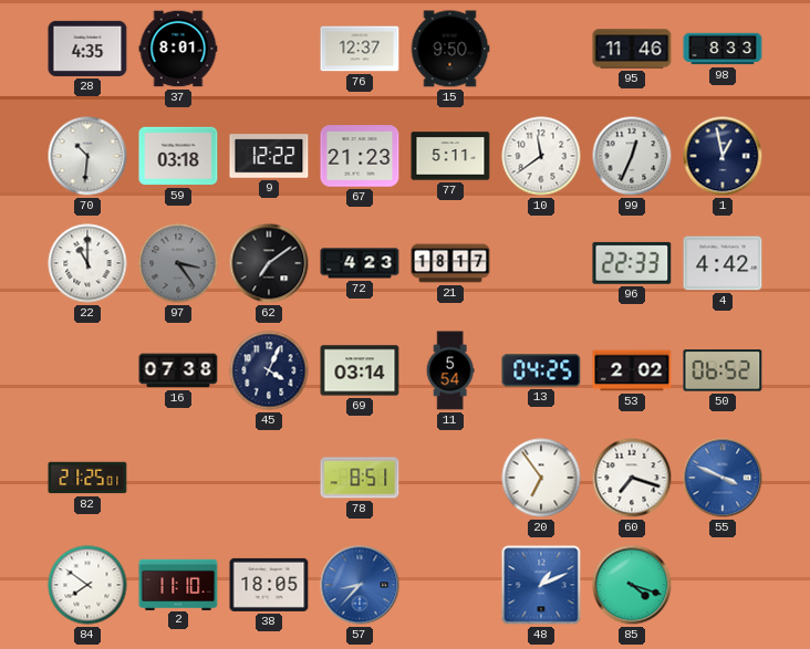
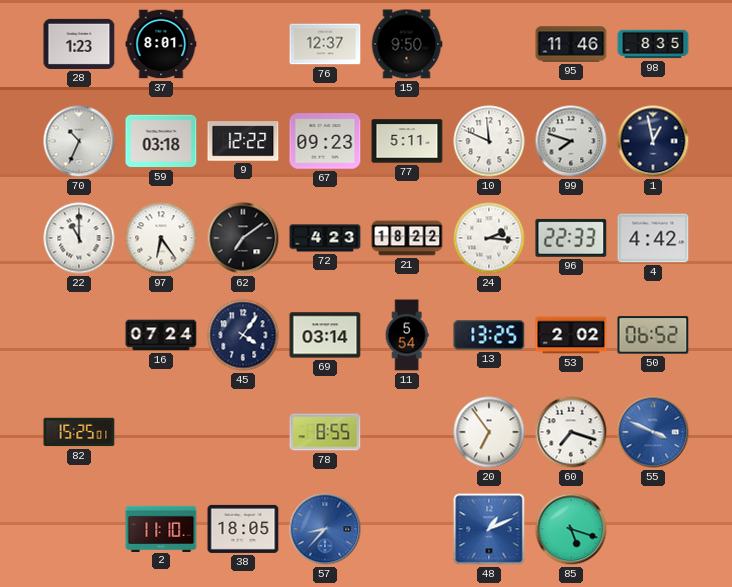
28: 4:35 -> 1:23 (79, 44)
98: 8:33 -> 8:35 (653, 44)
70: 10:31 -> 10:34 (79, 141)
67: 21:23 -> 09:23 (325, 141)
10: 11:39 -> 11:49 (489, 141)
99: 12:34 -> 7:48 (571, 141)
97: 3:24 -> 6:24 (161, 238)
97 dial: grey -> white (161, 238)
21: 18:17 -> 18:22 (407, 238)
24: none -> 2:16 (489, 238)
16: 07:38 -> 07:24 (161, 335)
45: 4:04 -> 4:06 (243, 335)
13: 04:25 -> 13:25 (489, 335)
82: 21:25 -> 15:25 (79, 432)
78: 8:51 -> 8:55 (325, 432)
84: 7:51 -> none (87, 585)
85: 4:18 -> 5:18 (571, 529)
